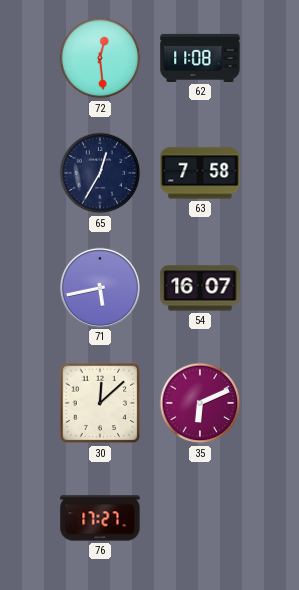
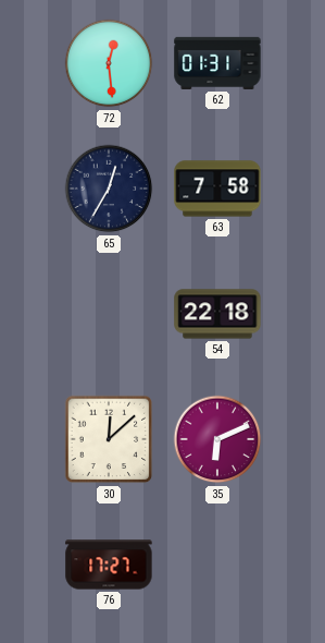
62: 11:08 -> 01:31 (217, 63)
71: 5:43 -> none (99, 287)
54: 16:07 -> 22:18 (217, 314)
